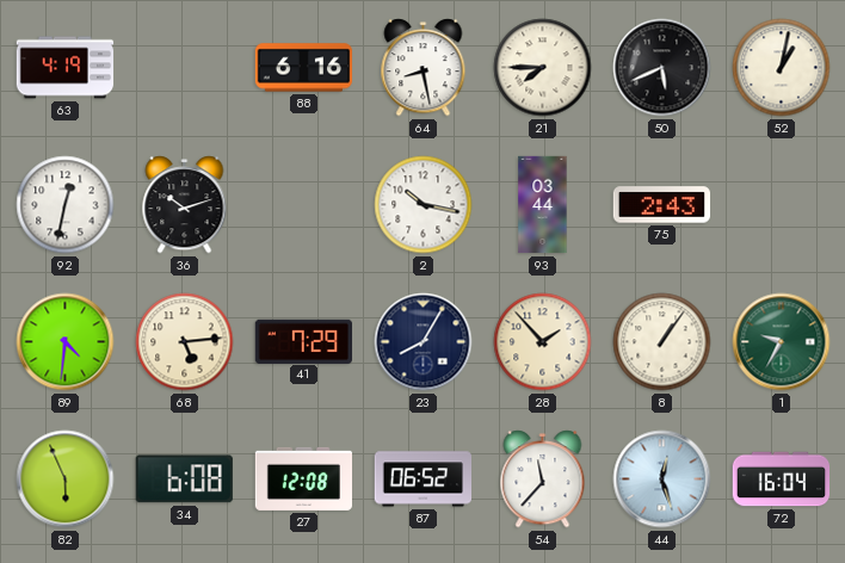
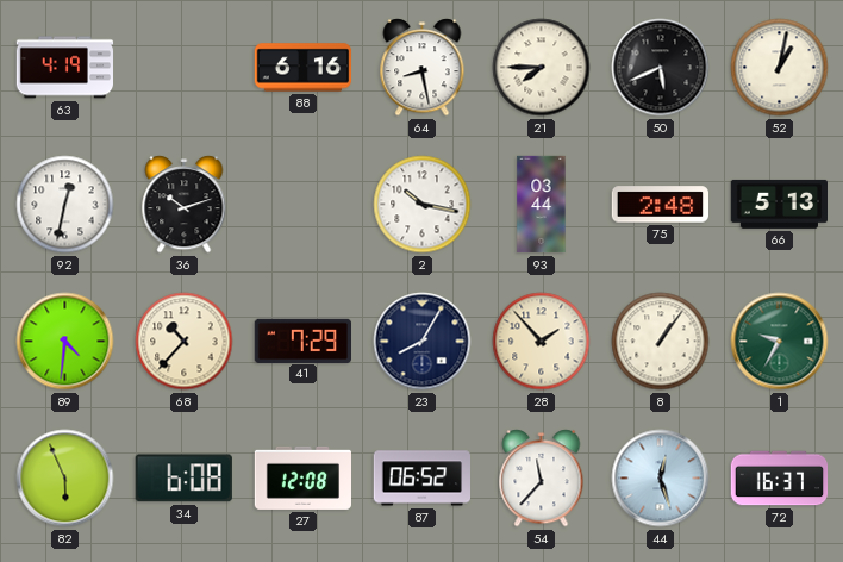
75: 2:43 -> 2:48 (660, 205)
66: none -> 5:13 (779, 204)
68: 5:14 -> 10:37 (185, 342)
72: 16:04 -> 16:37 (780, 479)
